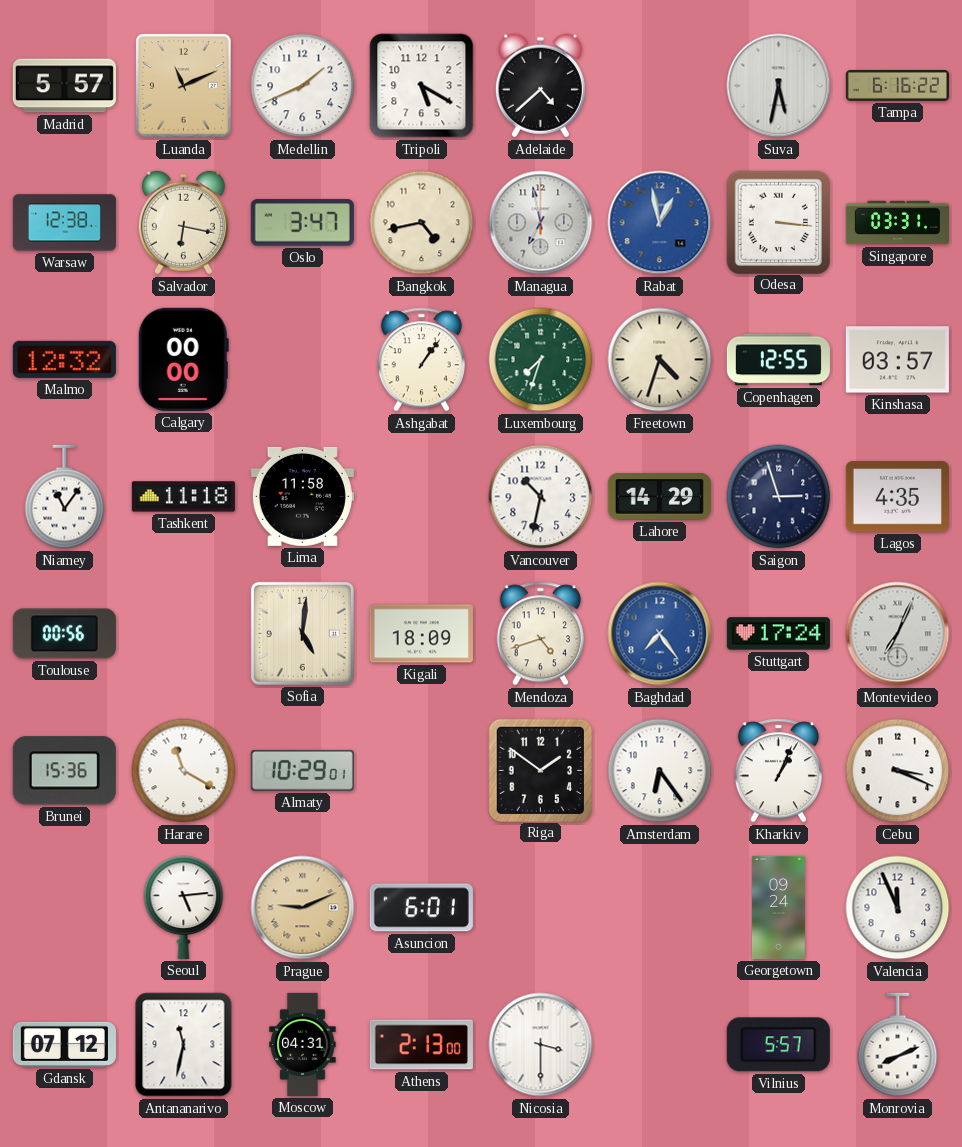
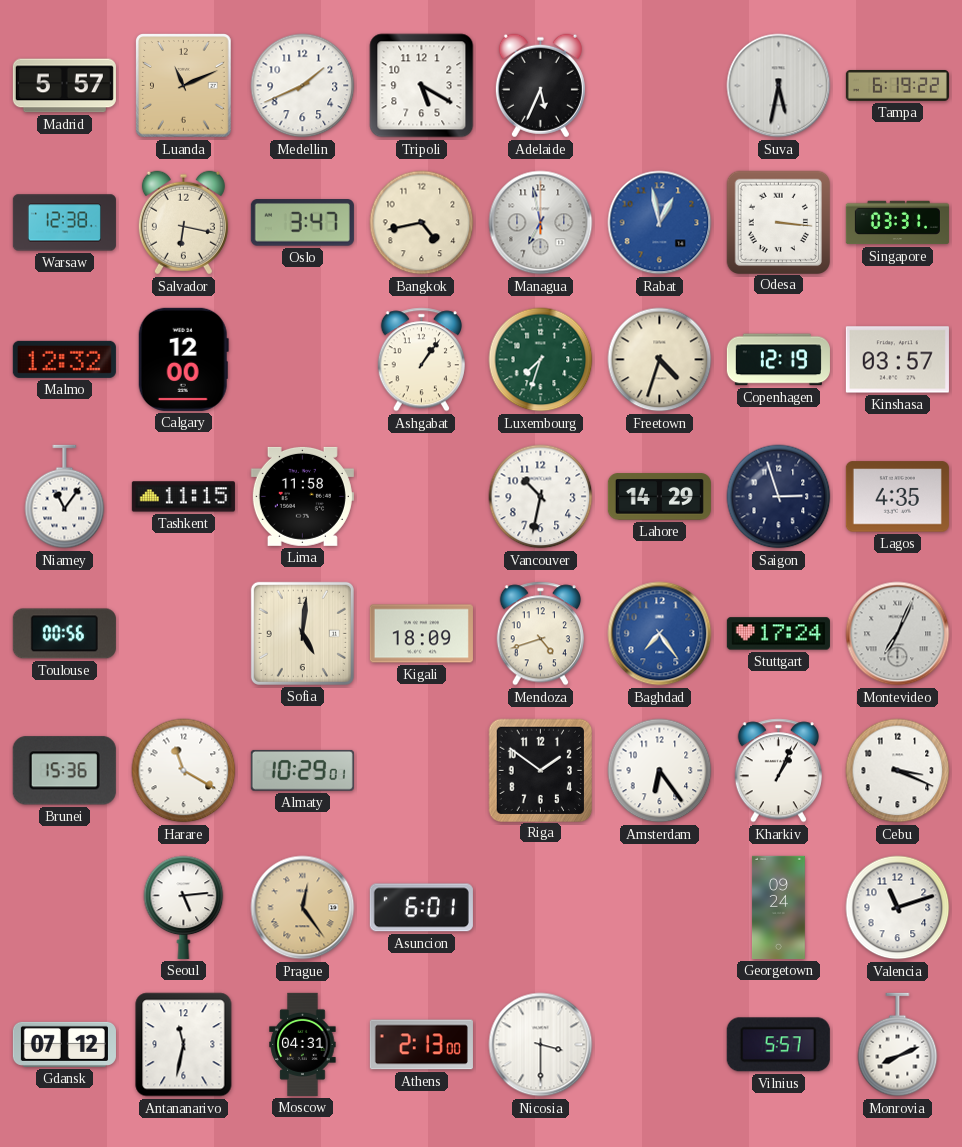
Adelaide: 4:38 -> 5:34 (540, 86)
Tampa: 6:16 -> 6:19 (897, 85)
Calgary: 00:00 -> 12:00 (183, 359)
Copenhagen: 12:55 -> 12:19 (778, 360)
Tashkent: 11:18 -> 11:15 (183, 497)
Prague: 9:11 -> 12:24 (303, 908)
Valencia: 11:56 -> 11:12 (898, 908)
